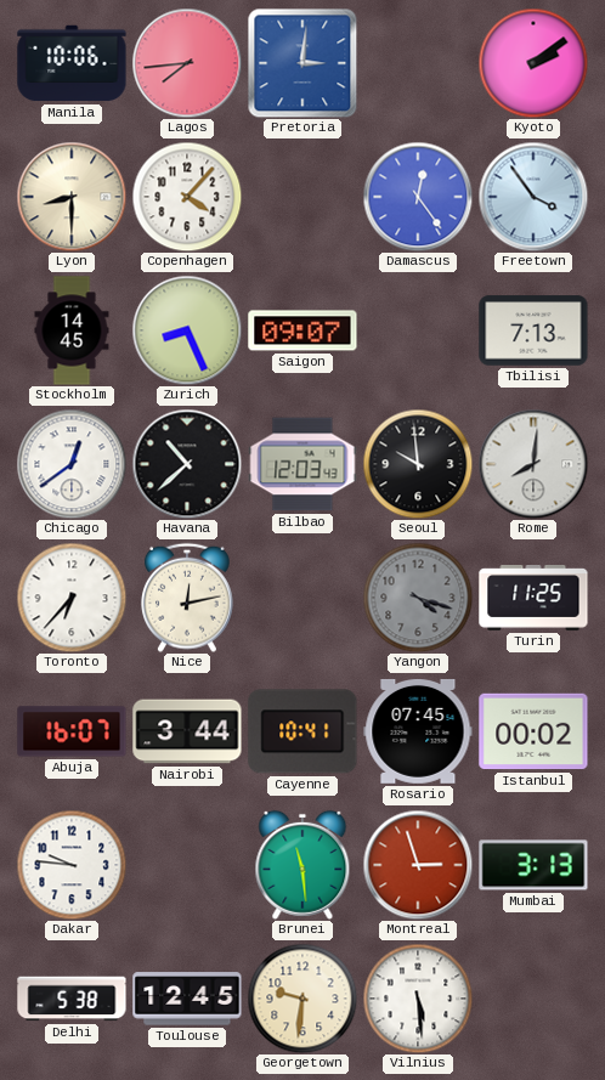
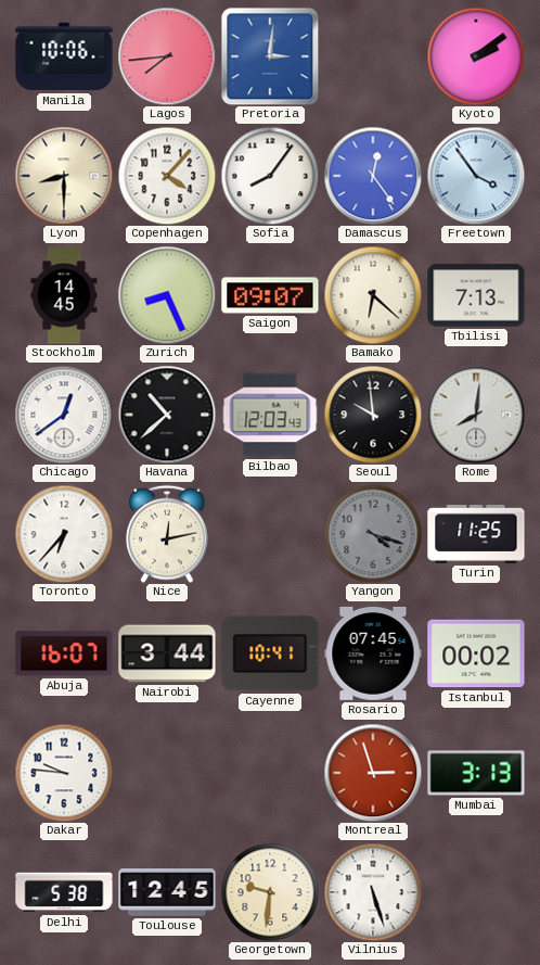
Sofia: none -> 8:06 (270, 176)
Bamako: none -> 6:22 (373, 295)
Brunei: 11:29 -> none (302, 865)
Vilnius: 5:29 -> 5:27 (373, 892)
